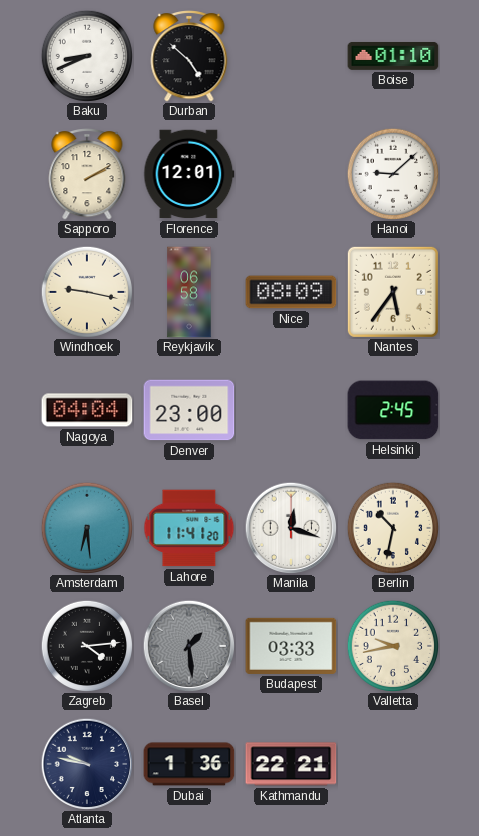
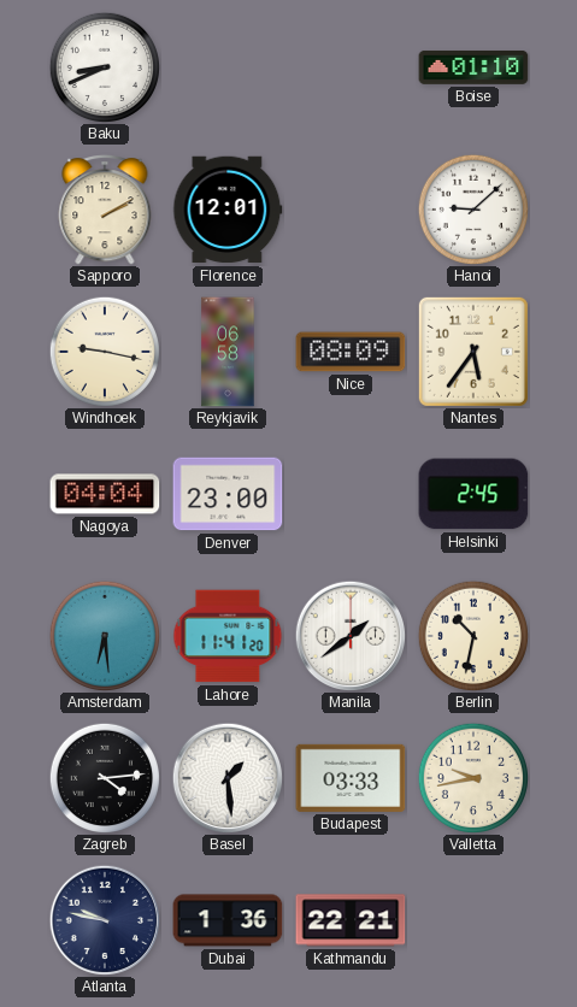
Durban: 4:52 -> none (189, 57)
Manila: 12:18 -> 1:39 (351, 636)
Basel dial: grey -> white (228, 778)
